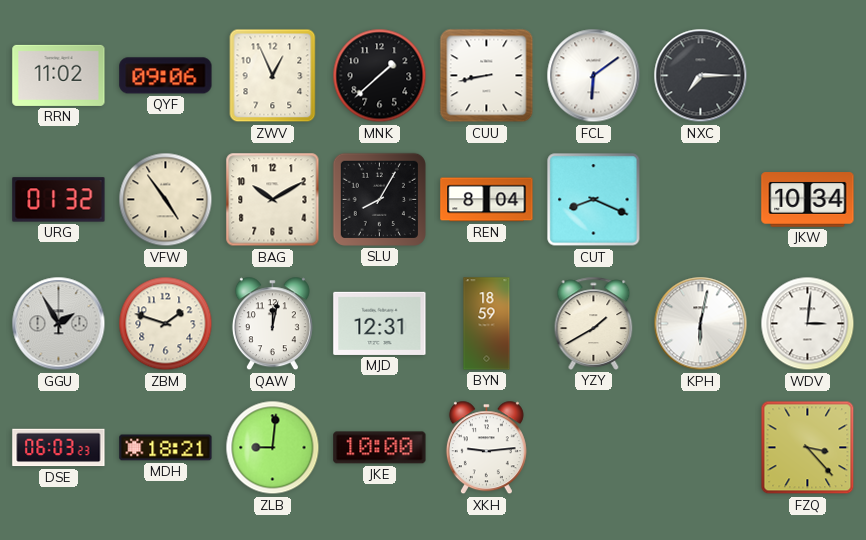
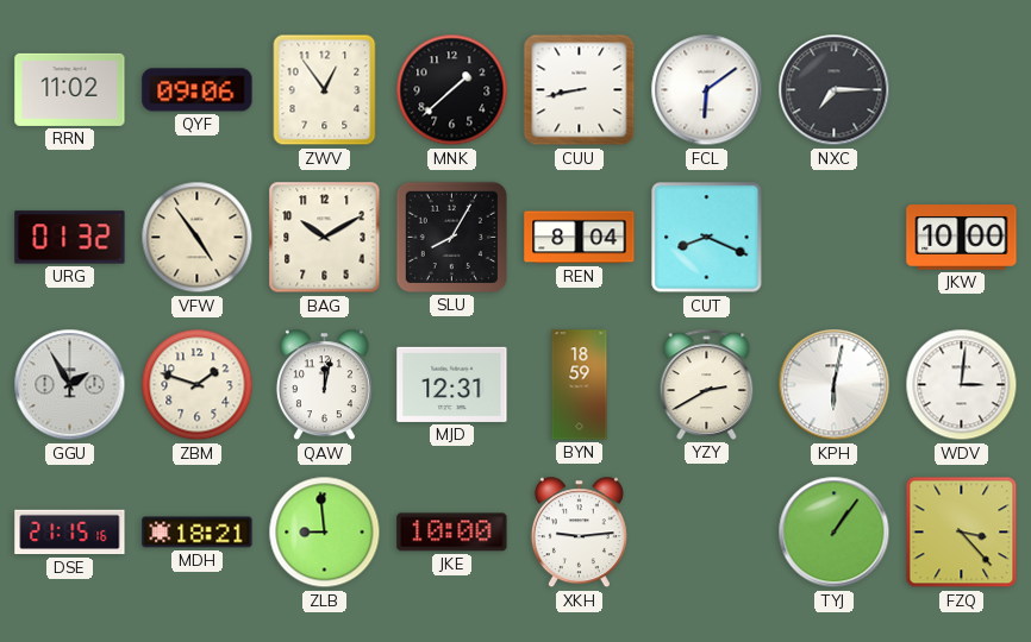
ZWV: 12:56 -> 12:54 (325, 90)
JKW: 10:34 -> 10:00 (962, 238)
YZY: 1:40 -> 2:40 (707, 384)
DSE: 06:03 -> 21:15 (70, 533)
ZLB: 9:01 -> 8:59 (325, 533)
TYJ: none -> 1:06 (835, 533)
